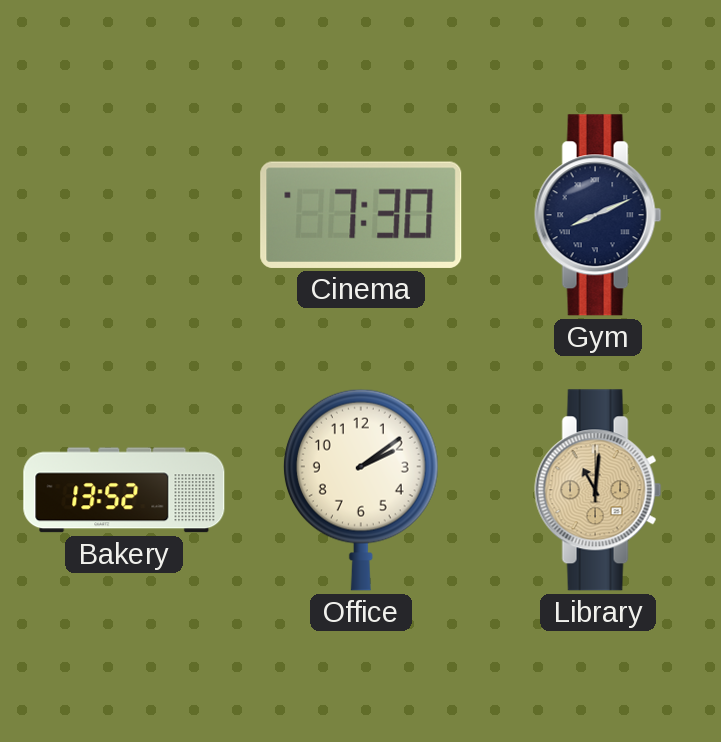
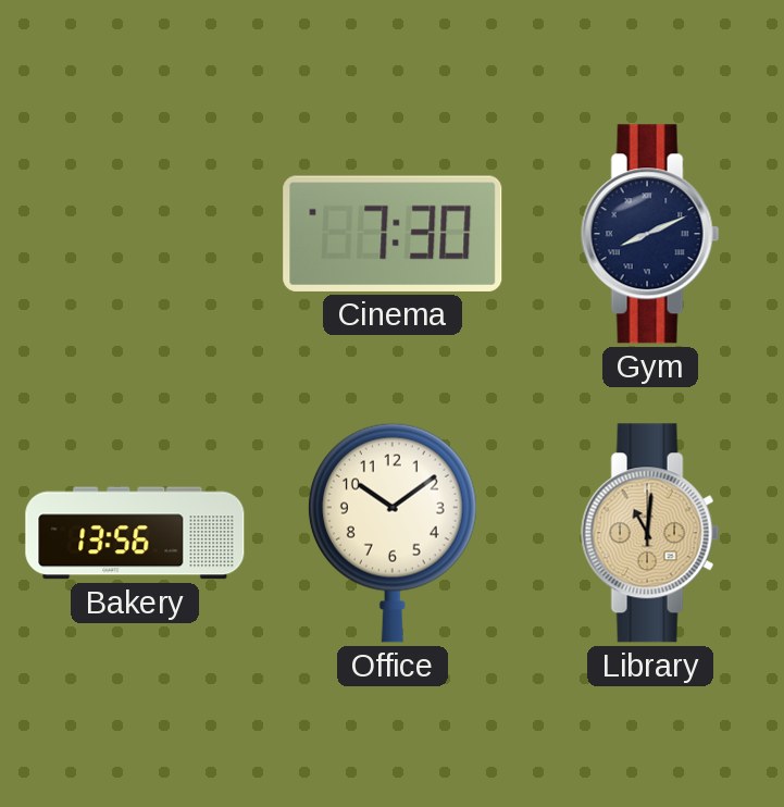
Bakery: 13:52 -> 13:56 (135, 533)
Office: 2:09 -> 10:09 (393, 533)
